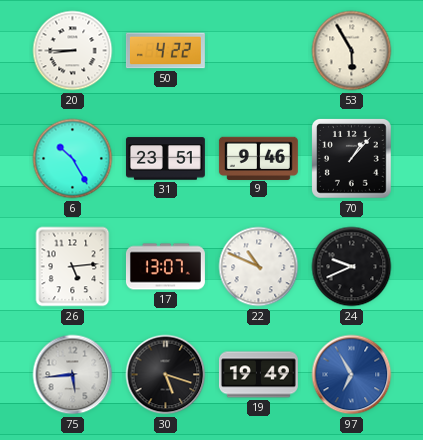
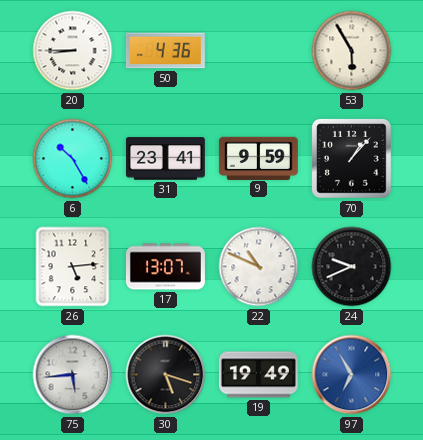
50: 4:22 -> 4:36 (165, 51)
31: 23:51 -> 23:41 (165, 159)
9: 9:46 -> 9:59 (258, 158)
